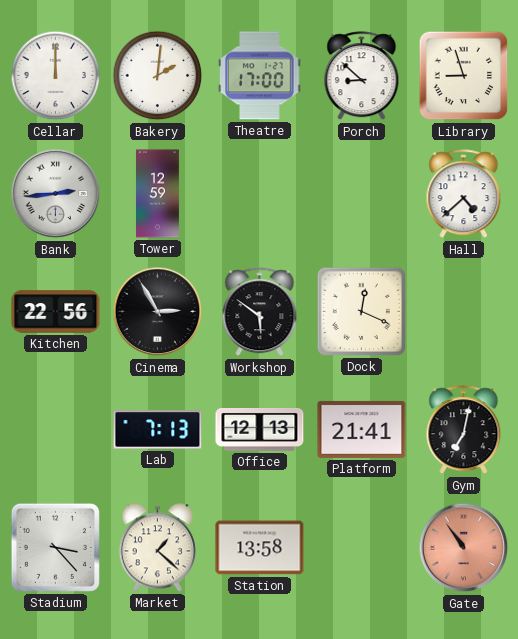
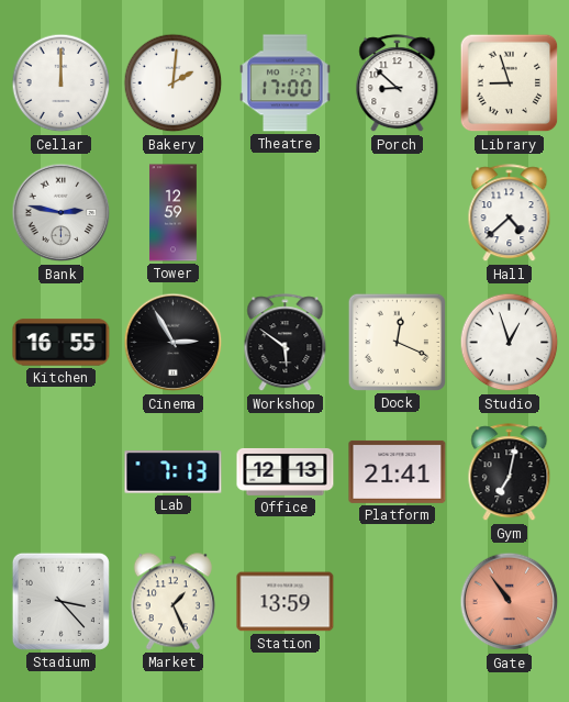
Bank: 2:44 -> 2:47 (62, 213)
Kitchen: 22:56 -> 16:55 (62, 343)
Studio: none -> 12:57 (510, 343)
Market: 1:22 -> 1:26 (172, 602)
Station: 13:58 -> 13:59 (286, 602)
